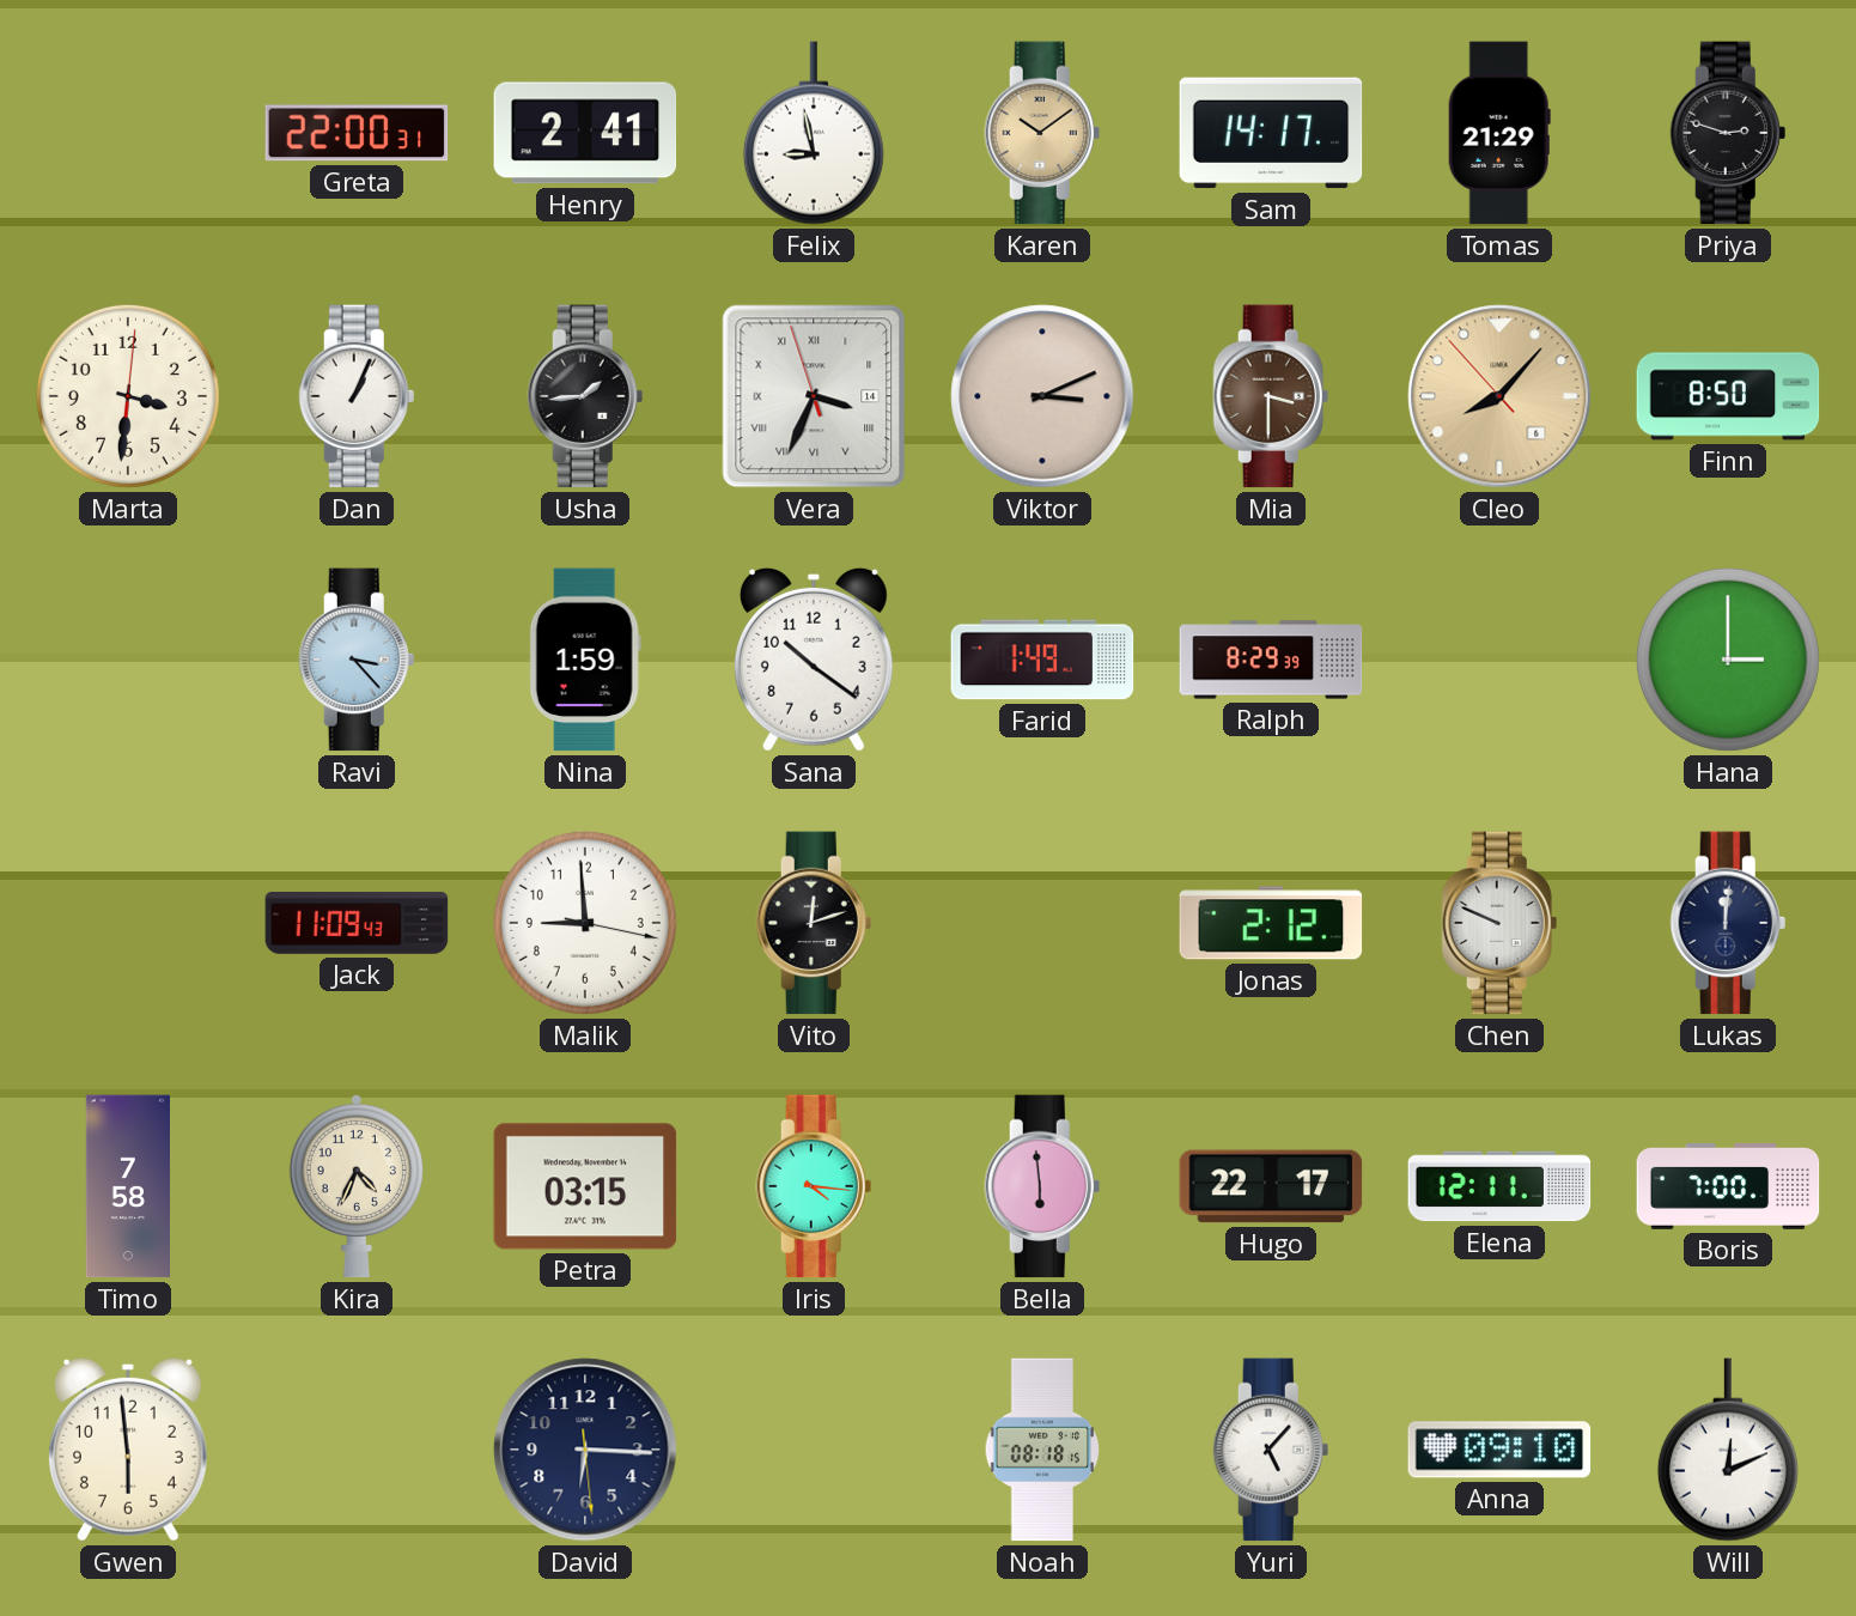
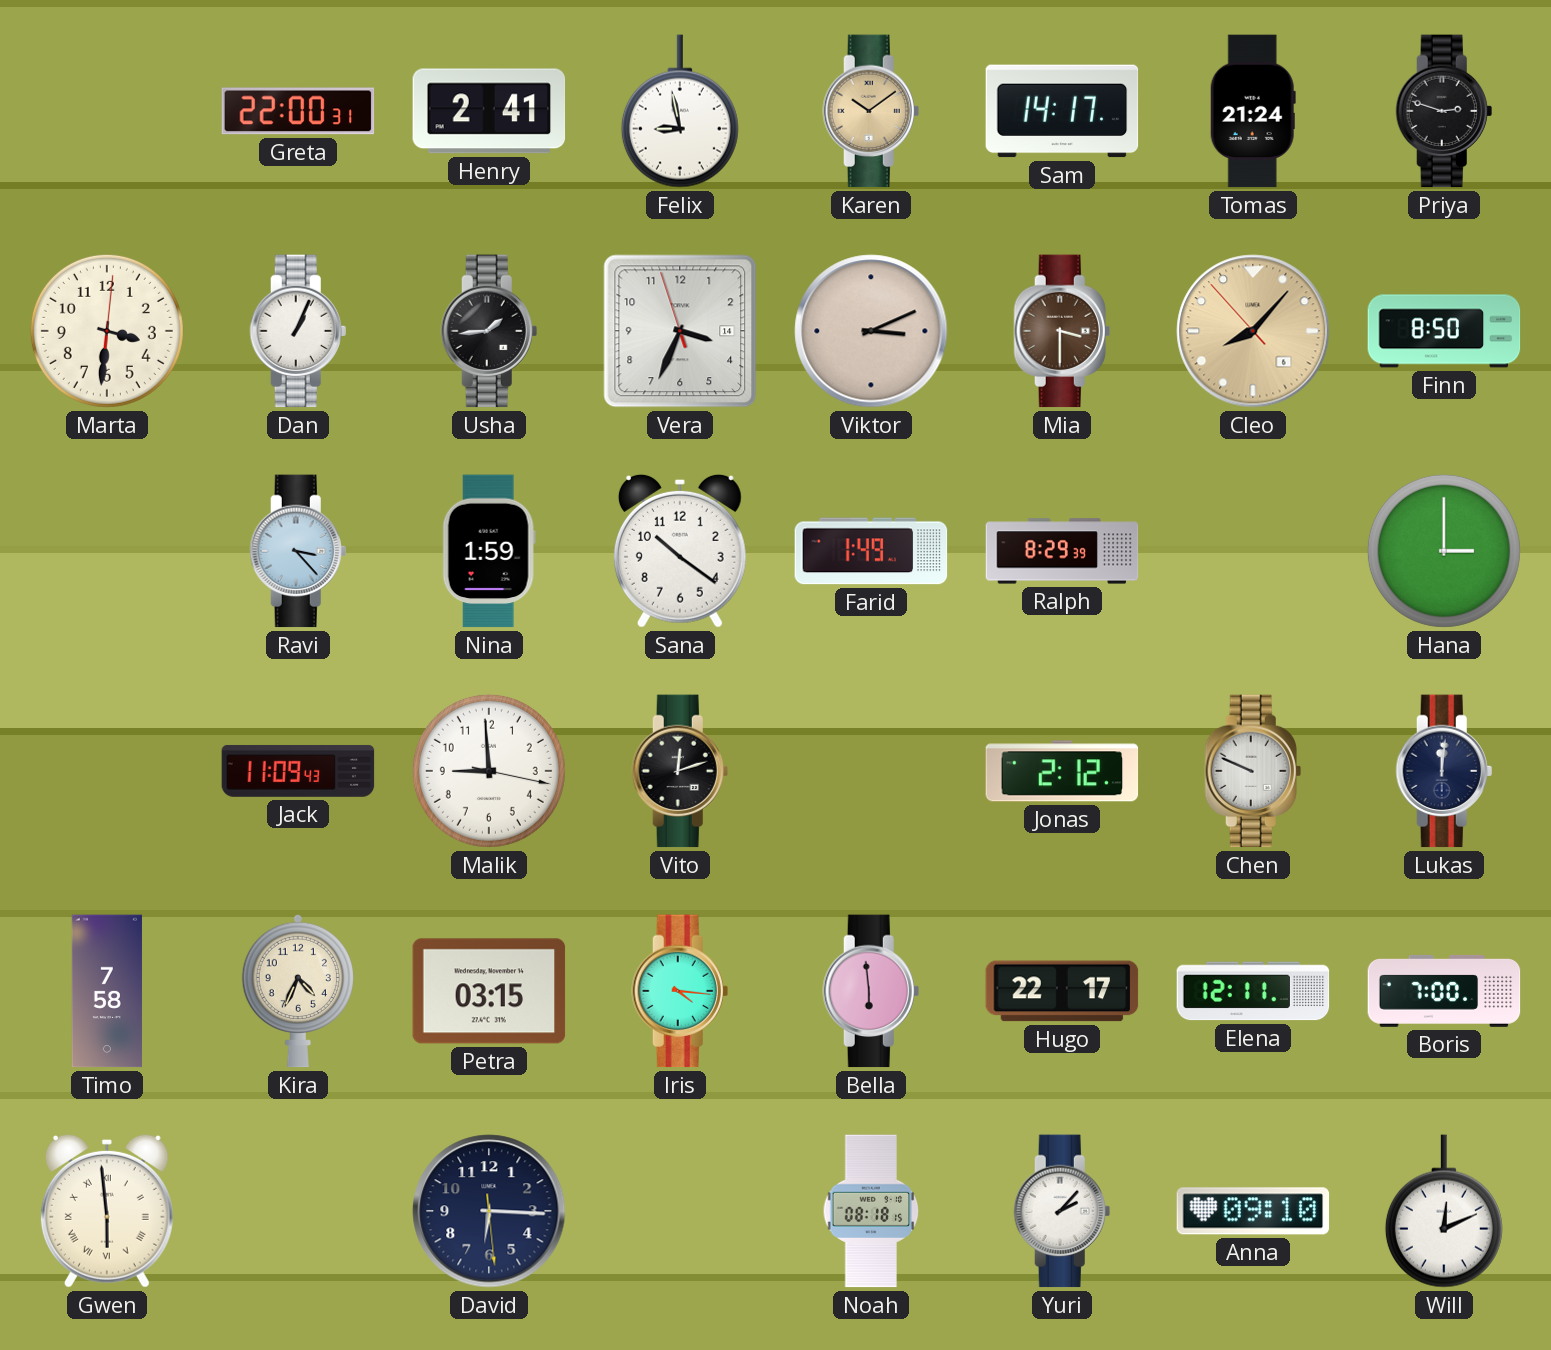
Tomas: 21:29 -> 21:24 (1253, 111)
Vera numerals: Roman -> Arabic (680, 331)
Gwen numerals: Arabic -> Roman (107, 1211)
Yuri: 5:07 -> 2:07 (1062, 1211)
